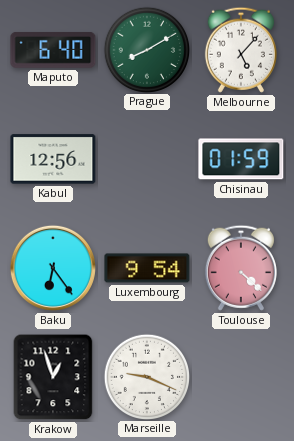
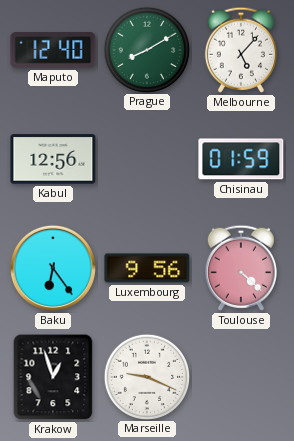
Maputo: 6:40 -> 12:40 (53, 50)
Luxembourg: 9:54 -> 9:56 (147, 268)
